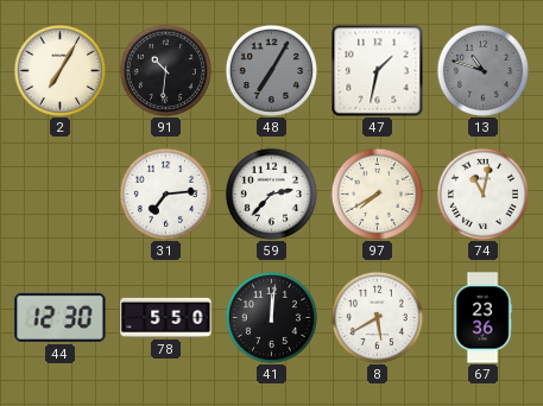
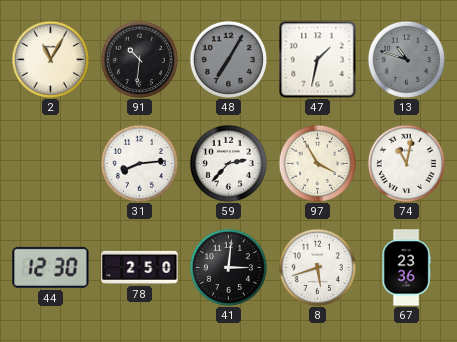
2: 7:05 -> 11:05 (50, 59)
31: 7:14 -> 8:14 (139, 163)
97: 7:40 -> 3:55 (317, 163)
78: 5:50 -> 2:50 (140, 267)
41: 12:01 -> 3:01 (228, 267)
8: 5:40 -> 5:42 (317, 267)
